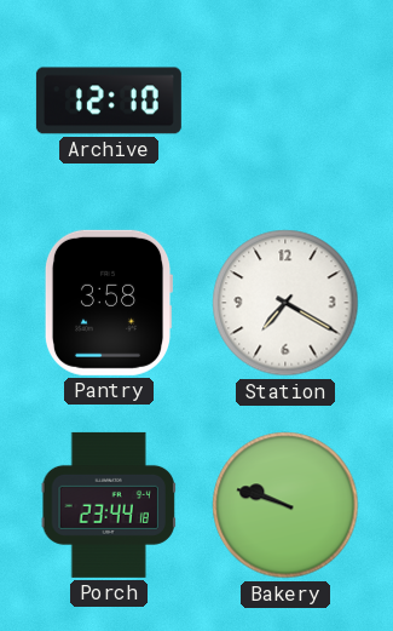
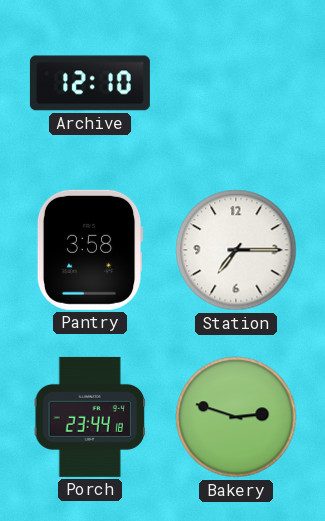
Station: 7:20 -> 7:15 (236, 250)
Bakery: 9:48 -> 2:48 (236, 417)
